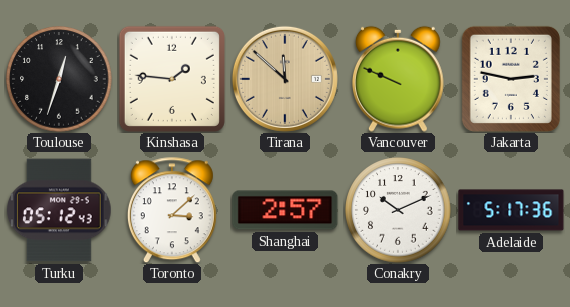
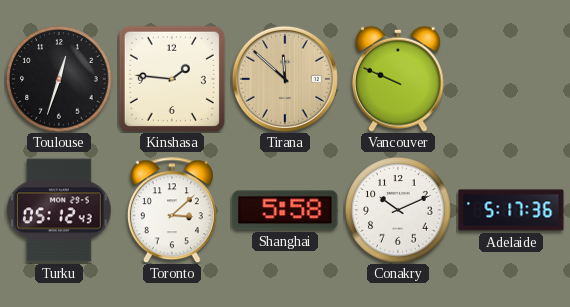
Jakarta: 2:47 -> none (511, 79)
Shanghai: 2:57 -> 5:58 (285, 210)
